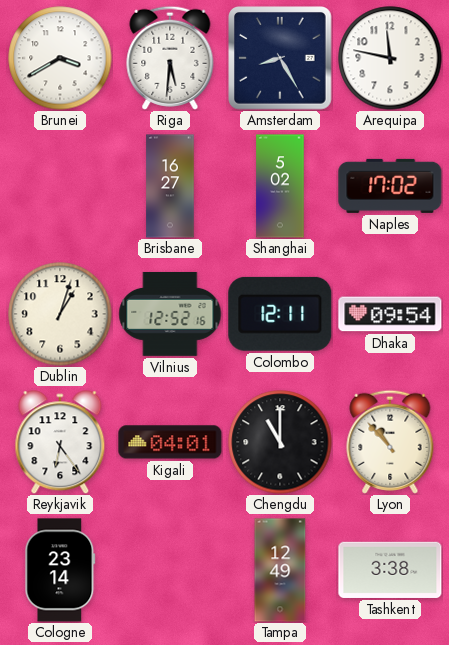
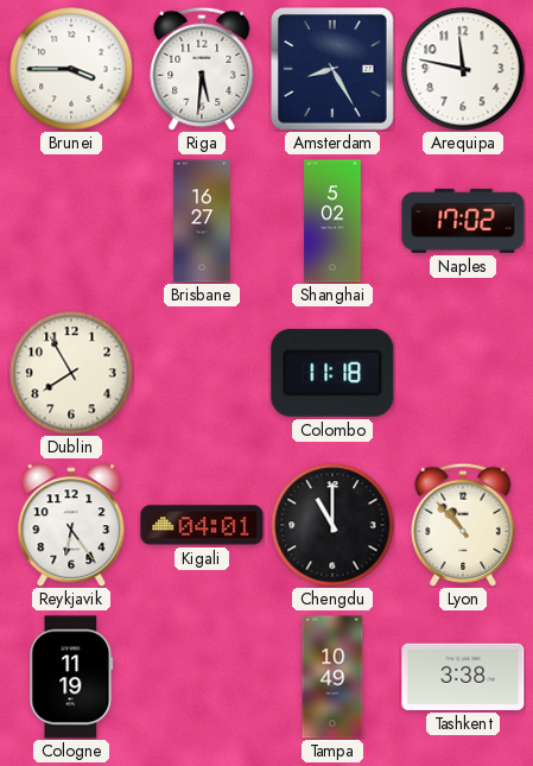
Brunei: 3:40 -> 3:45 (71, 69)
Dublin: 1:03 -> 7:55 (71, 373)
Vilnius: 12:52 -> none (170, 314)
Colombo: 12:11 -> 11:18 (332, 373)
Dhaka: 09:54 -> none (390, 314)
Cologne: 23:14 -> 11:19 (71, 677)
Tampa: 12:49 -> 10:49 (332, 677)
